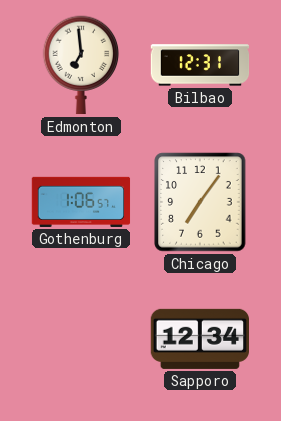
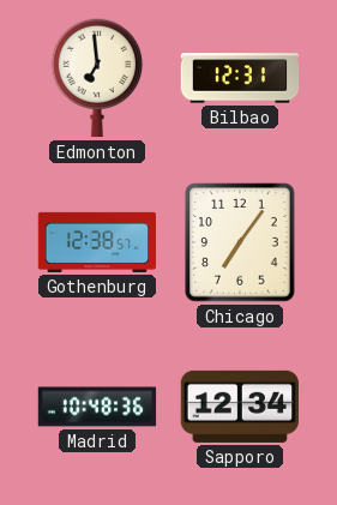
Gothenburg: 1:06 -> 12:38 (97, 242)
Madrid: none -> 10:48 (97, 407)
